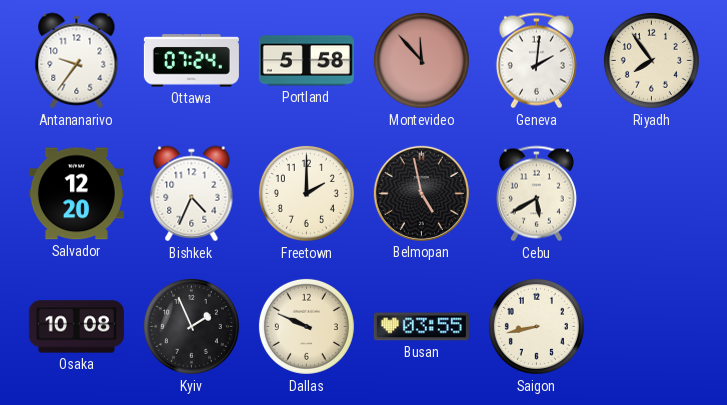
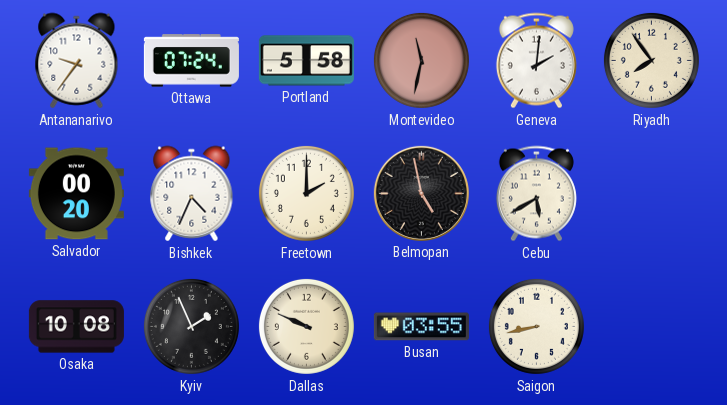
Montevideo: 11:53 -> 11:32 (421, 60)
Salvador: 12:20 -> 00:20 (76, 194)
